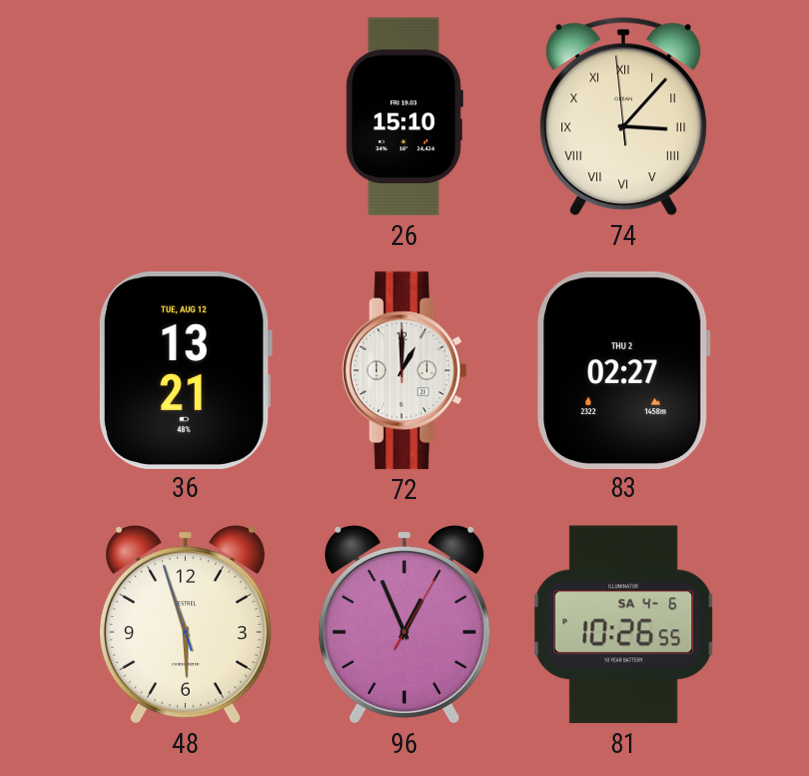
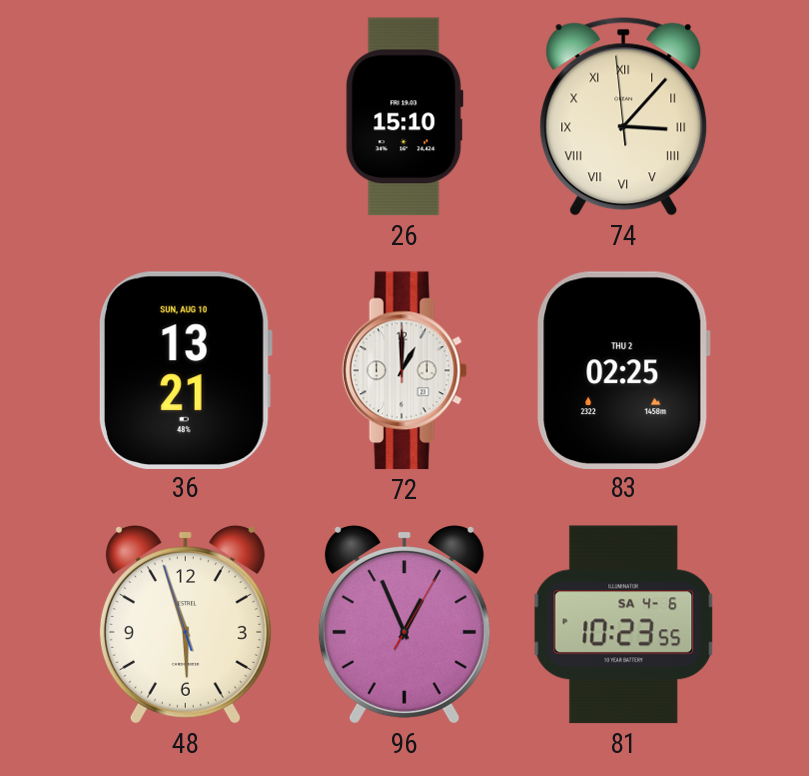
36 date: TUE, AUG 12 -> SUN, AUG 10 (185, 370)
83: 02:27 -> 02:25 (623, 370)
81: 10:26 -> 10:23 (624, 625)
